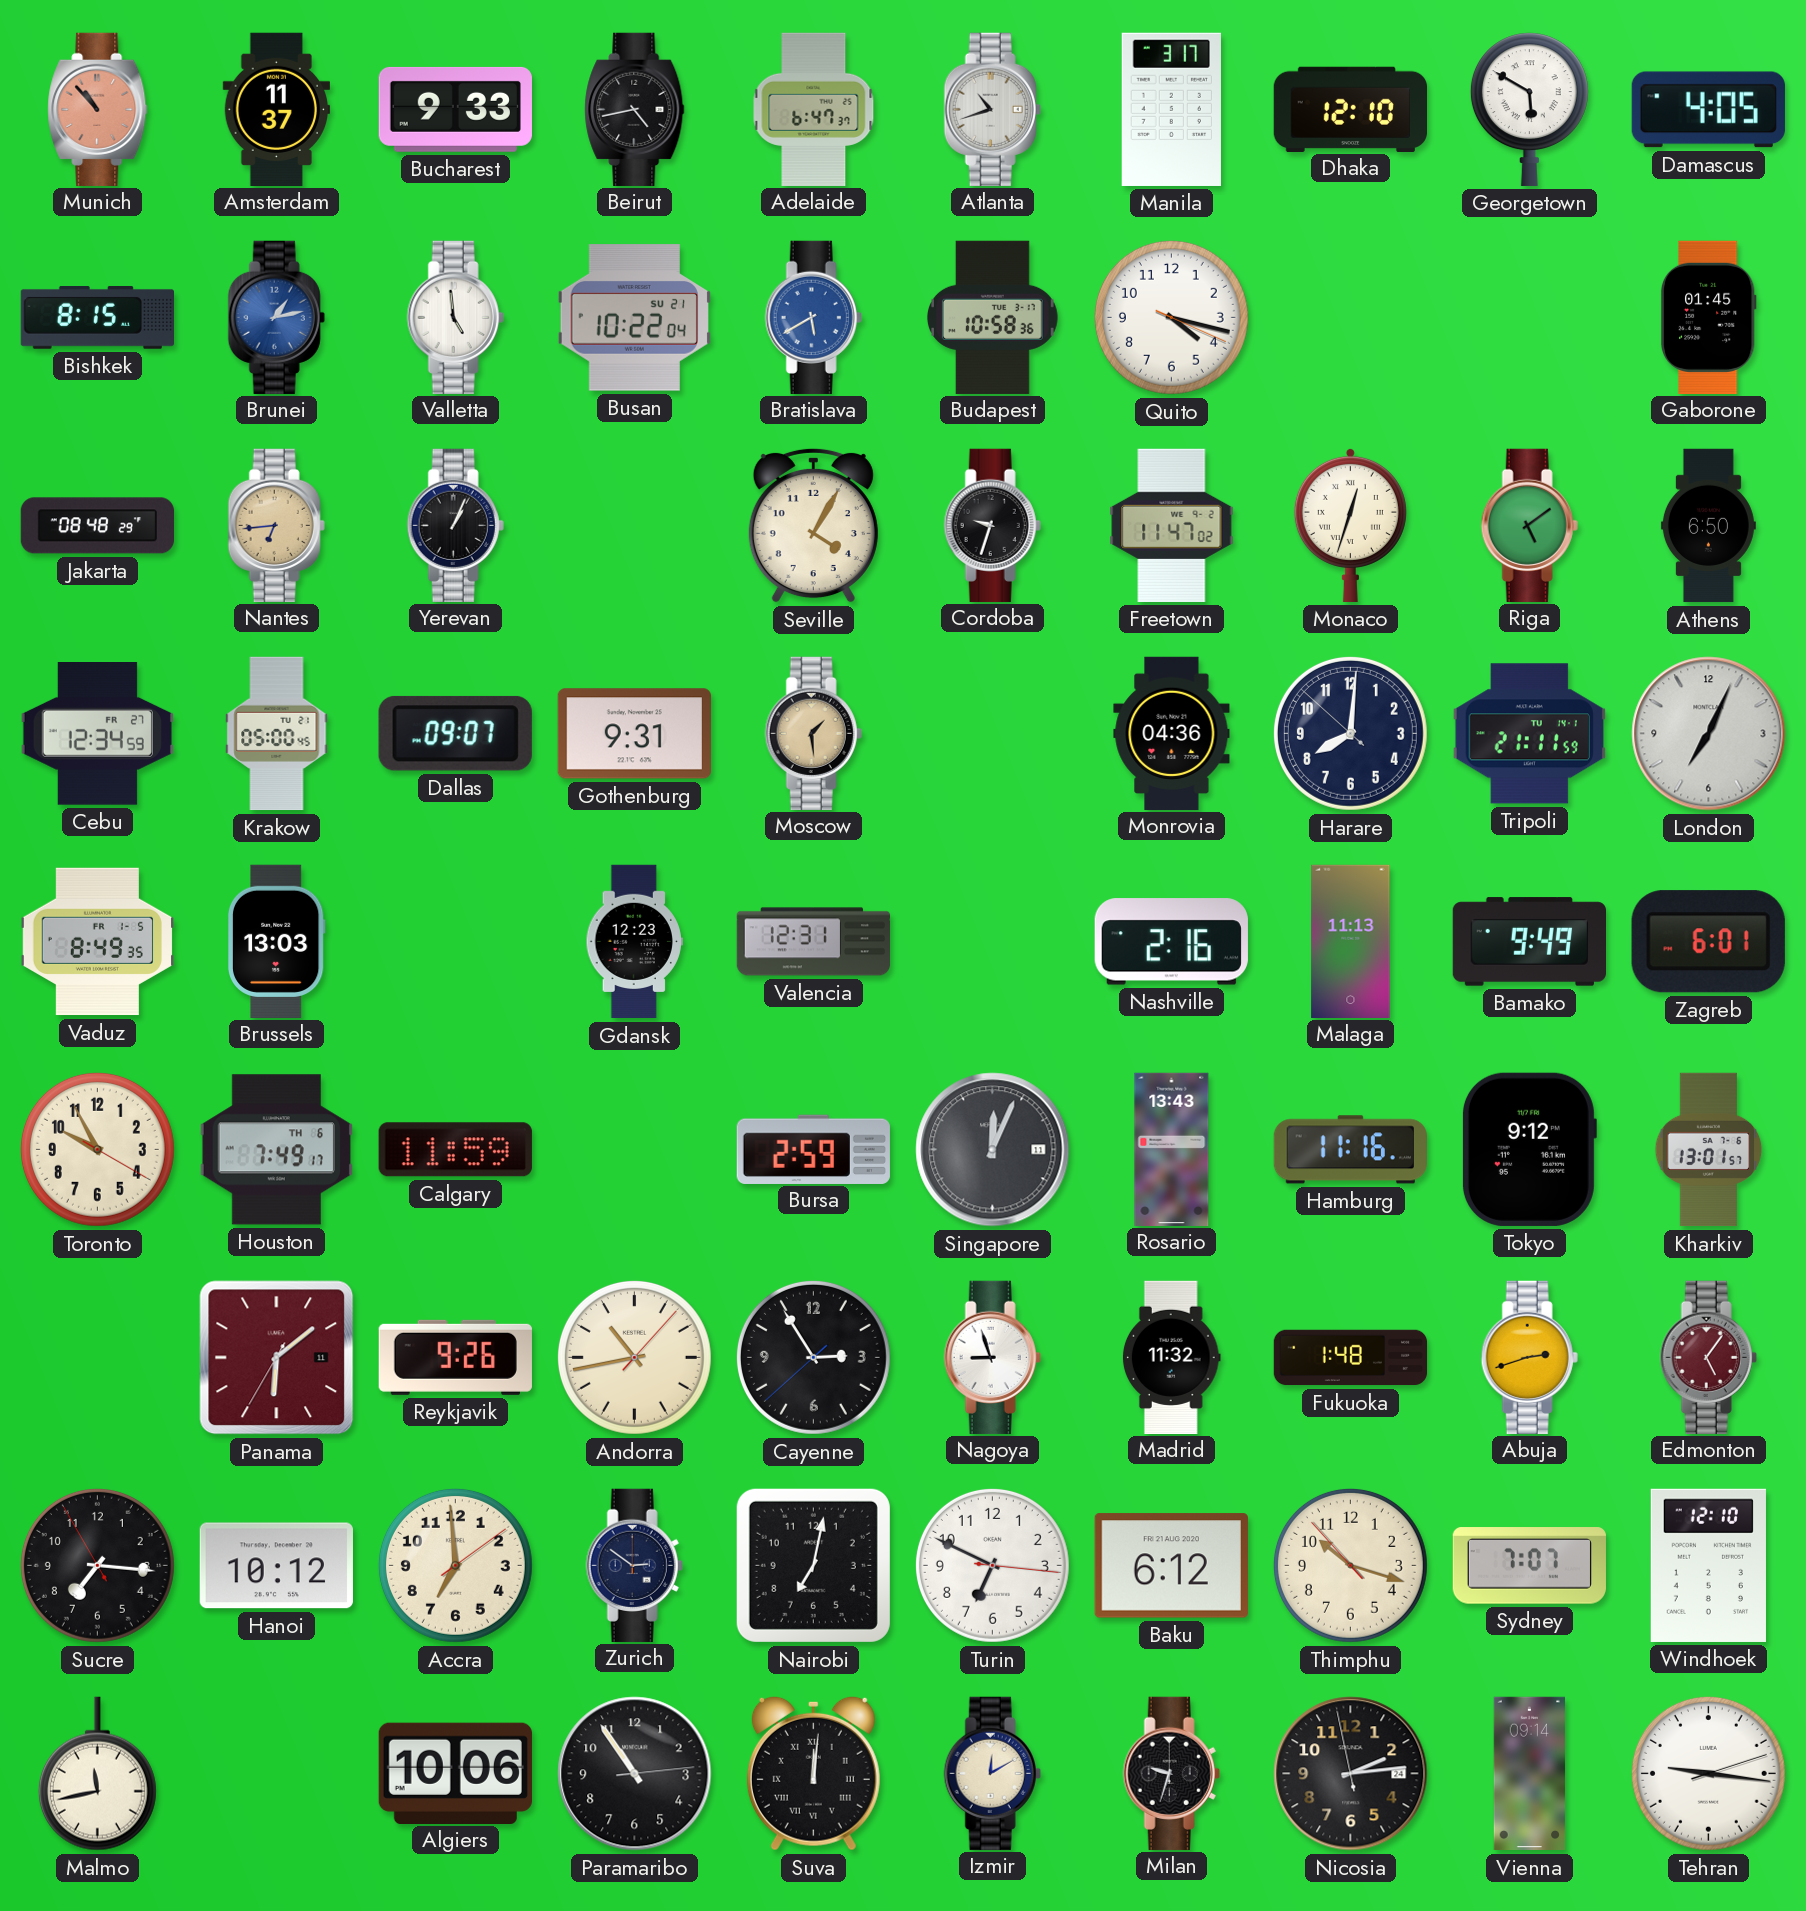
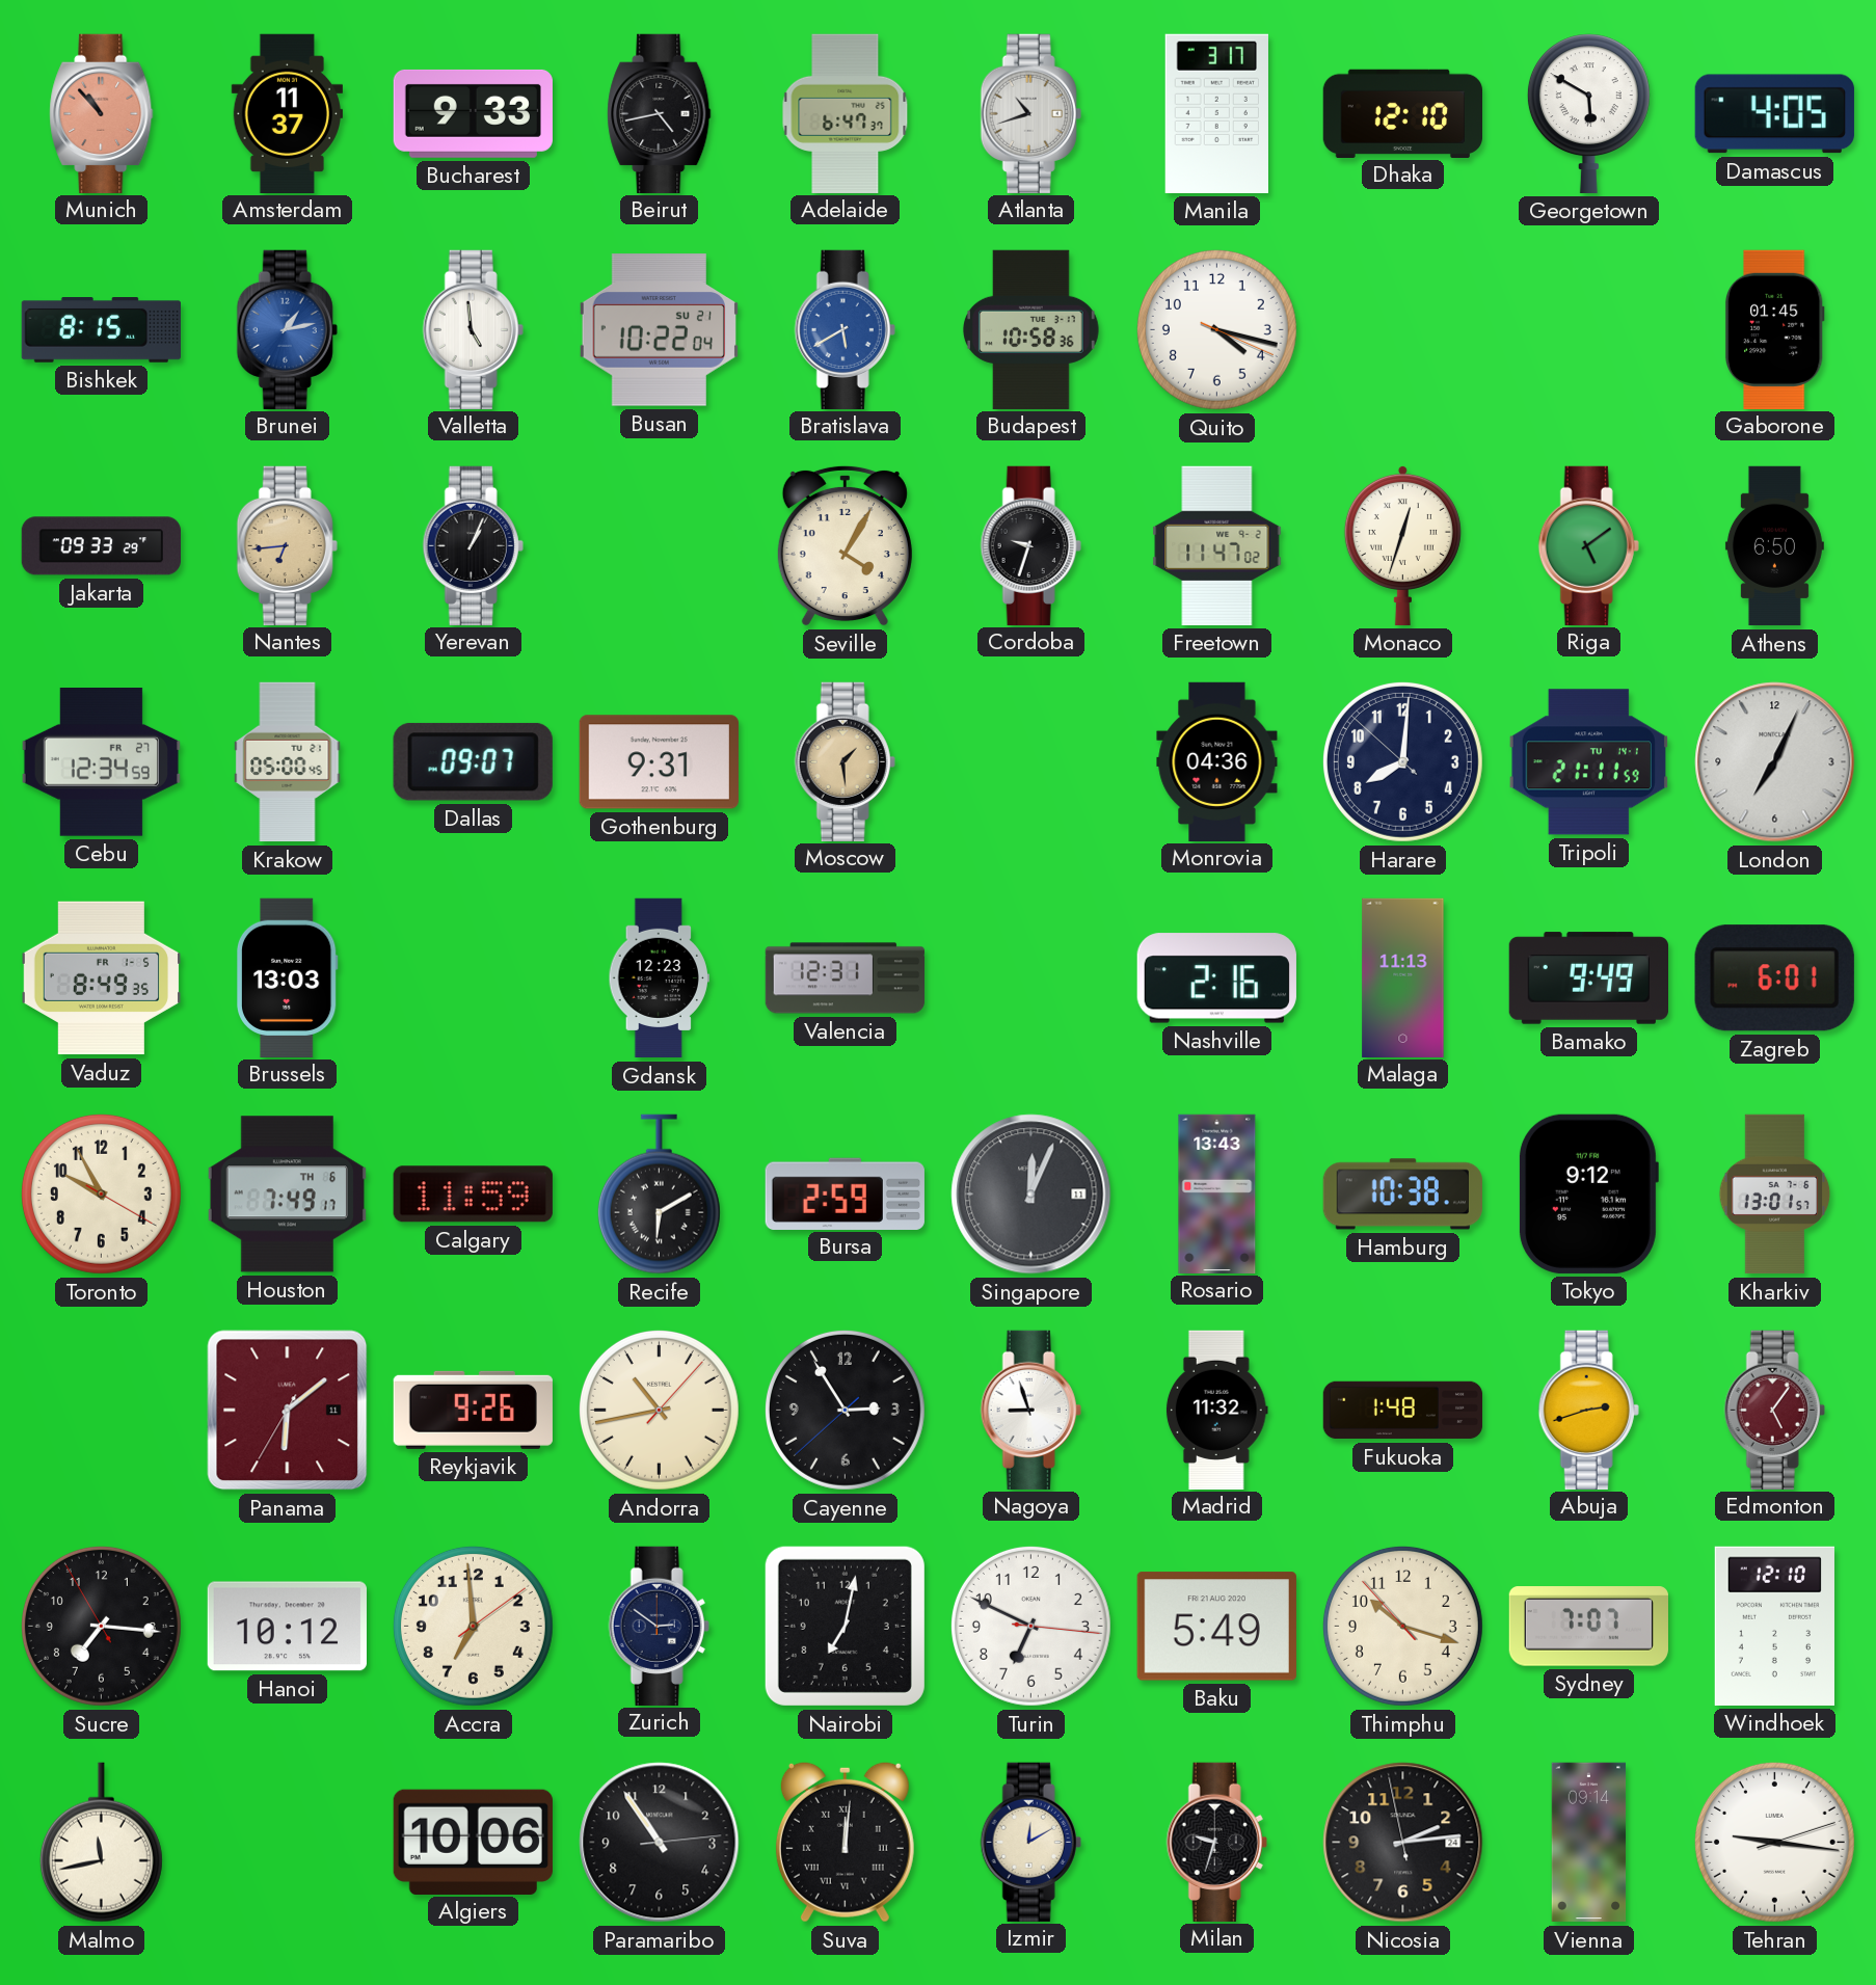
Jakarta: 08:48 -> 09:33 (101, 546)
Recife: none -> 6:10 (659, 1195)
Hamburg: 11:16 -> 10:38 (1402, 1195)
Baku: 6:12 -> 5:49 (1216, 1627)
